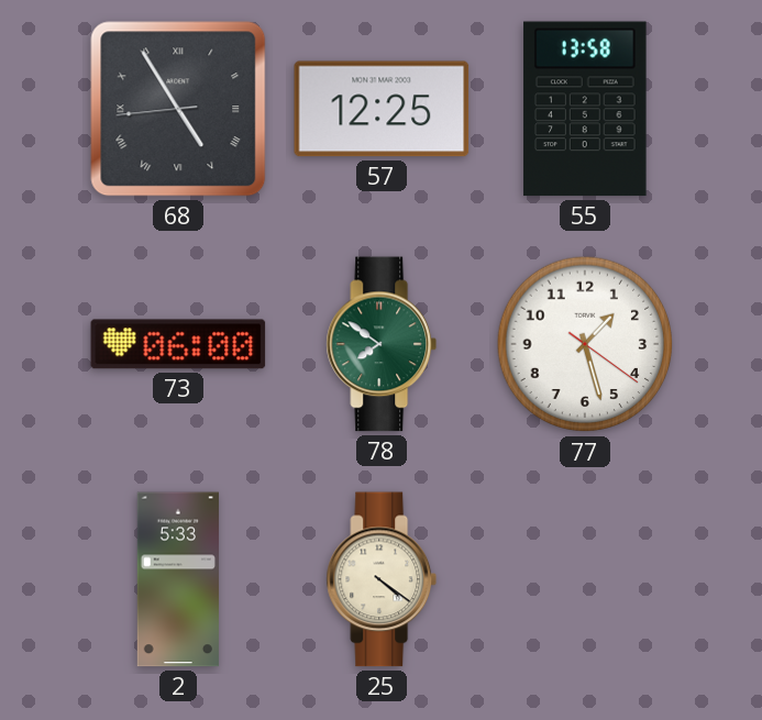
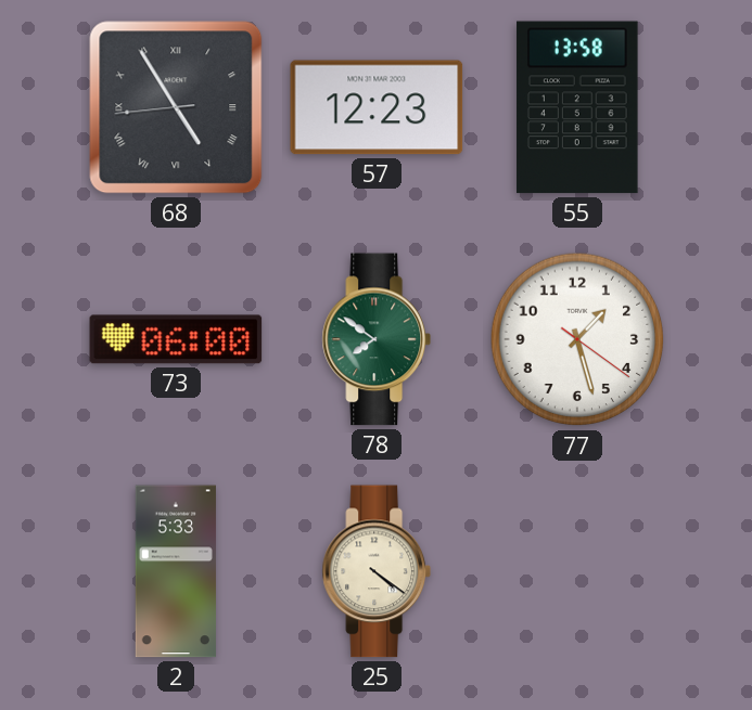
57: 12:25 -> 12:23 (377, 107)
